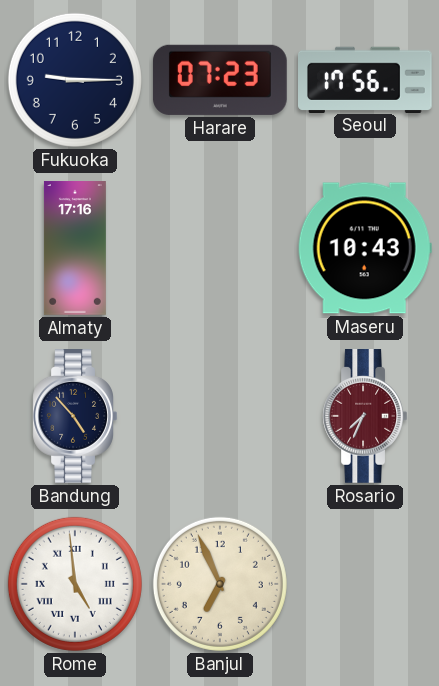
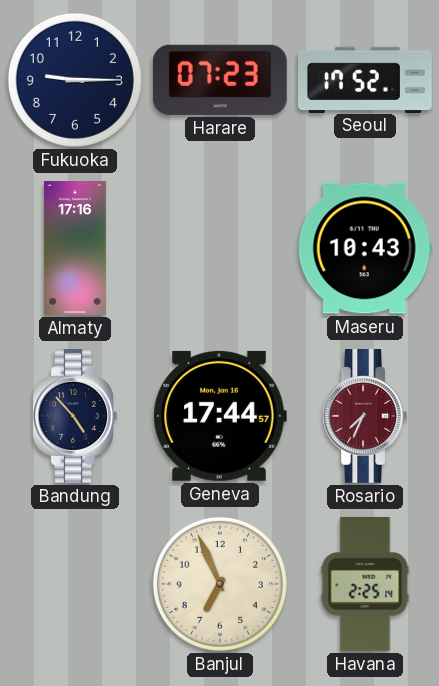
Seoul: 17:56 -> 17:52 (366, 79)
Geneva: none -> 17:44 (220, 416)
Rome: 4:59 -> none (75, 584)
Havana: none -> 2:25 (365, 585)
